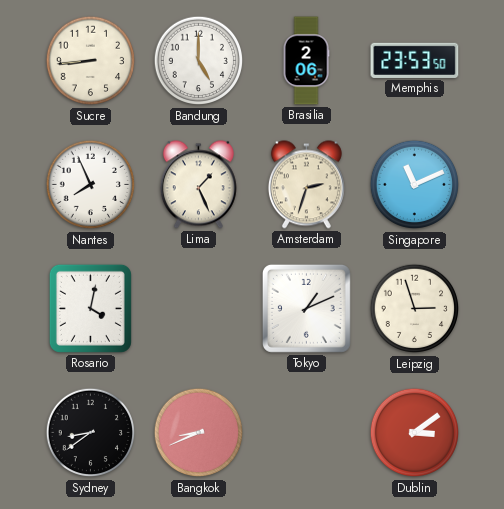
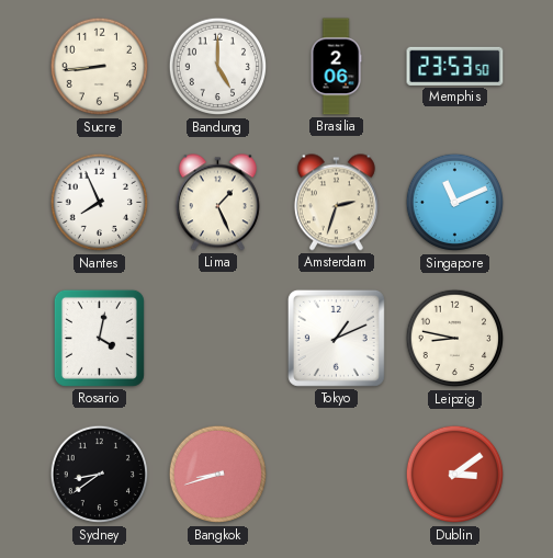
Leipzig: 2:57 -> 8:47 (455, 339)
Bangkok: 8:41 -> 8:42 (218, 475)
